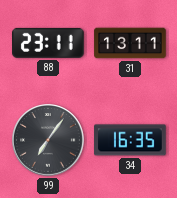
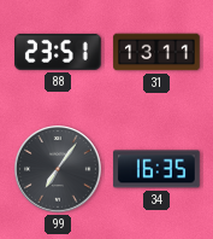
88: 23:11 -> 23:51 (58, 52)
